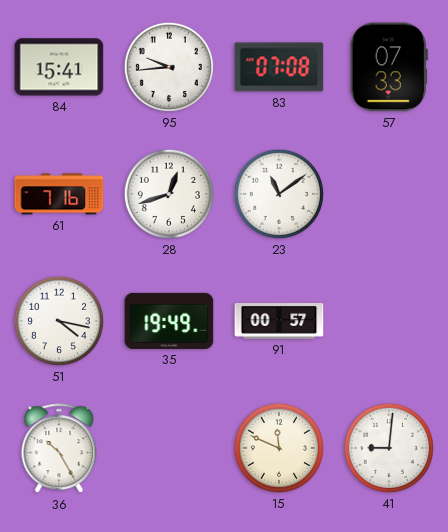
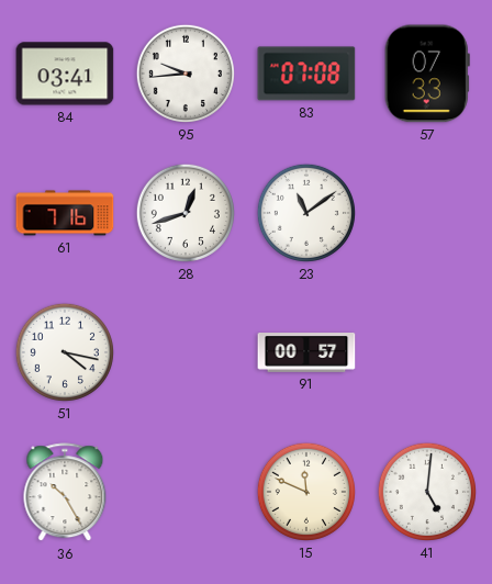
84: 15:41 -> 03:41 (65, 74)
35: 19:49 -> none (169, 321)
41: 9:01 -> 5:01 (427, 492)
